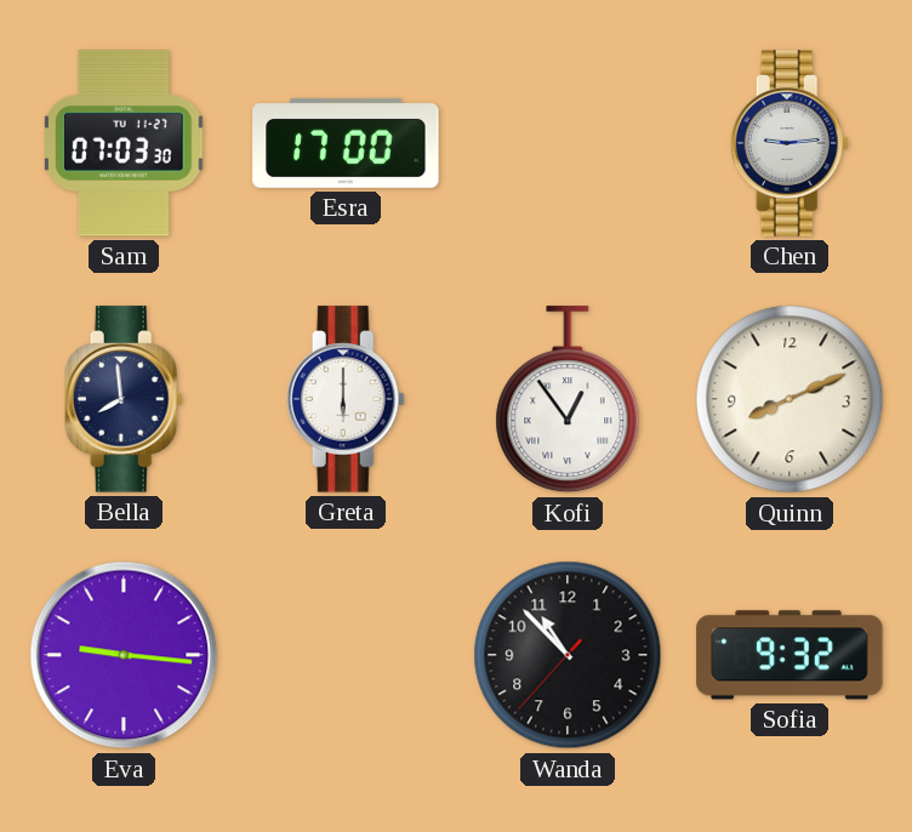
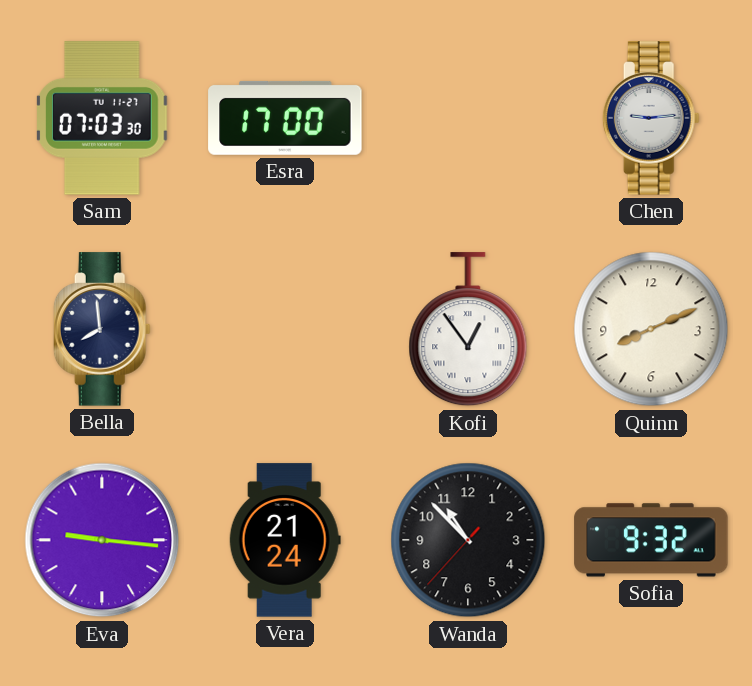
Greta: 6:00 -> none (346, 399)
Vera: none -> 21:24 (285, 540)
